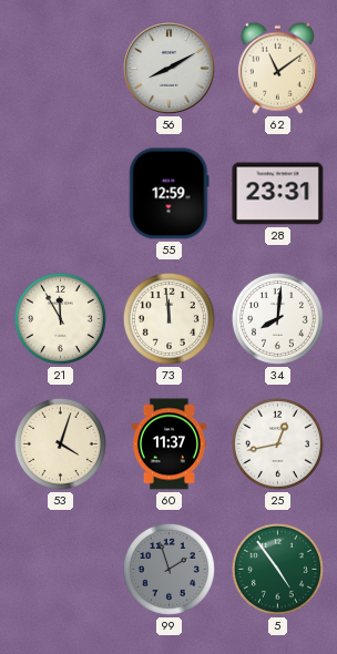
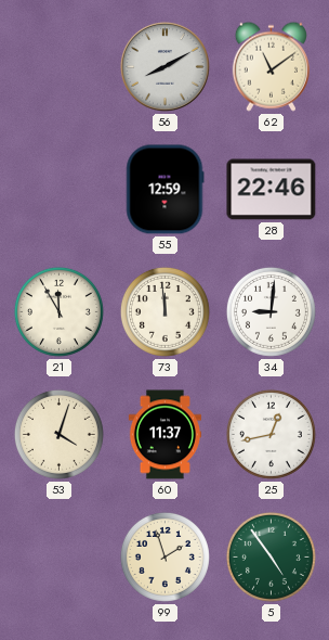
28: 23:31 -> 22:46 (272, 190)
34: 8:01 -> 9:01 (271, 311)
99 dial: grey -> cream (164, 556)
